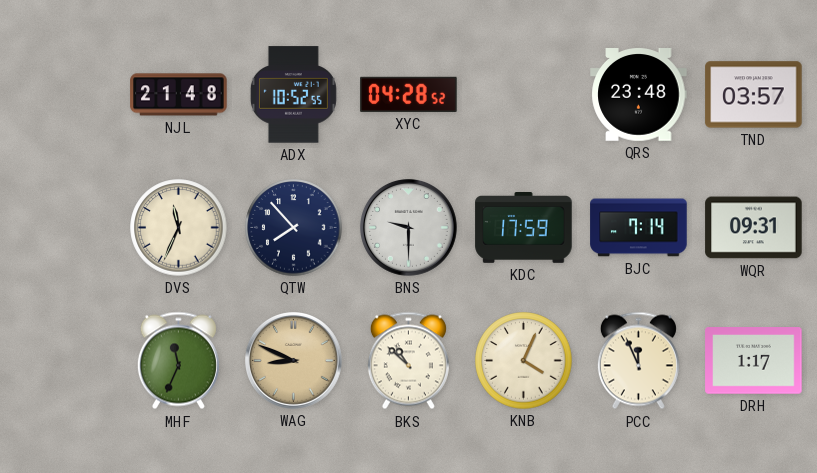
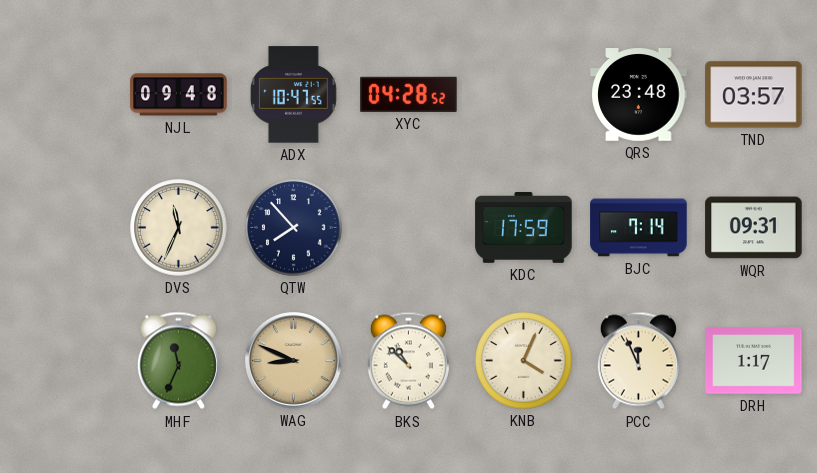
NJL: 21:48 -> 09:48 (179, 95)
ADX: 10:52 -> 10:47 (293, 95)
BNS: 9:30 -> none (409, 228)
